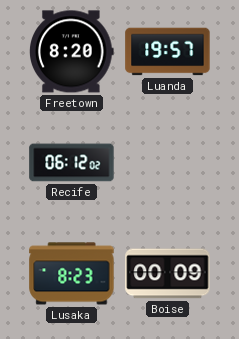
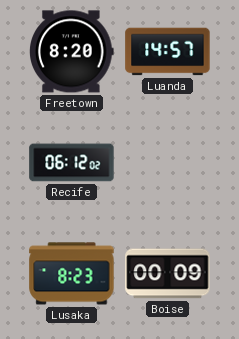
Luanda: 19:57 -> 14:57 (168, 52)
